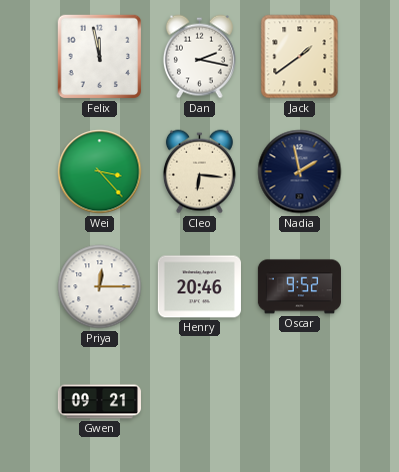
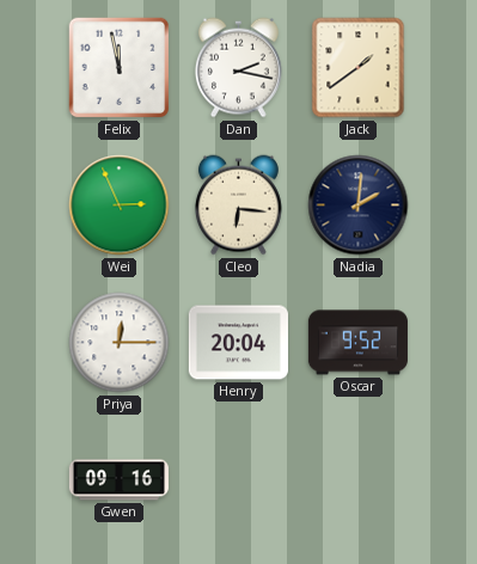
Wei: 3:23 -> 2:56 (120, 206)
Nadia: 1:58 -> 2:01 (359, 206)
Henry: 20:46 -> 20:04 (238, 343)
Gwen: 09:21 -> 09:16 (118, 480)
